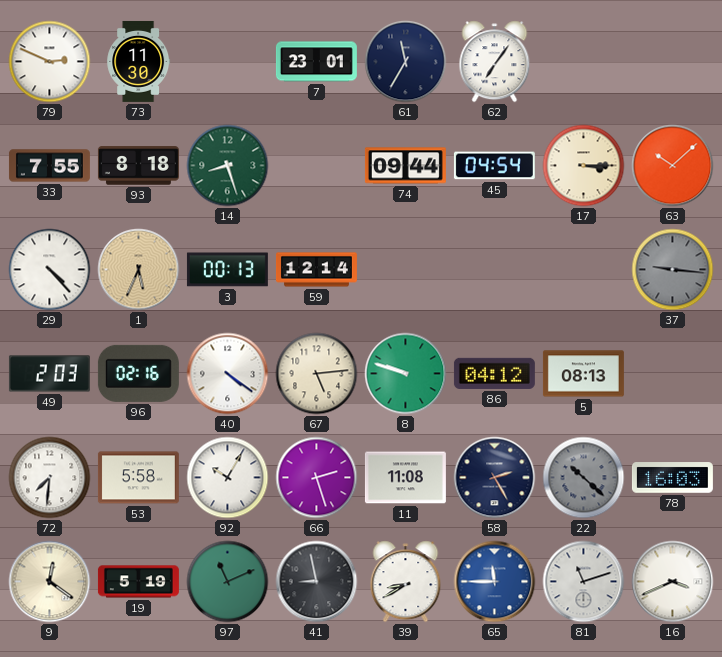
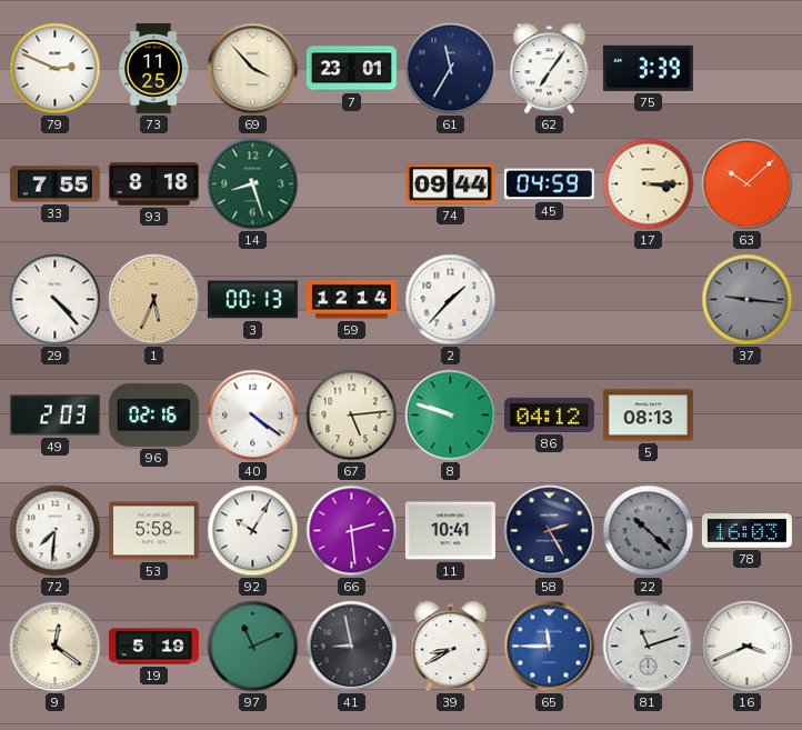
73: 11:30 -> 11:25 (154, 68)
69: none -> 3:53 (253, 69)
75: none -> 3:39 (648, 68)
45: 04:54 -> 04:59 (549, 184)
2: none -> 1:37 (451, 300)
66: 2:27 -> 2:29 (352, 531)
11: 11:08 -> 10:41 (450, 531)
